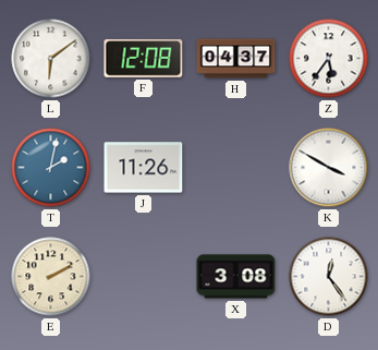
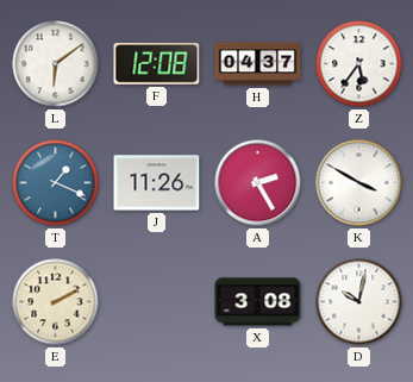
T: 2:02 -> 1:19 (56, 183)
A: none -> 2:25 (258, 183)
D: 12:24 -> 10:02 (359, 302)
